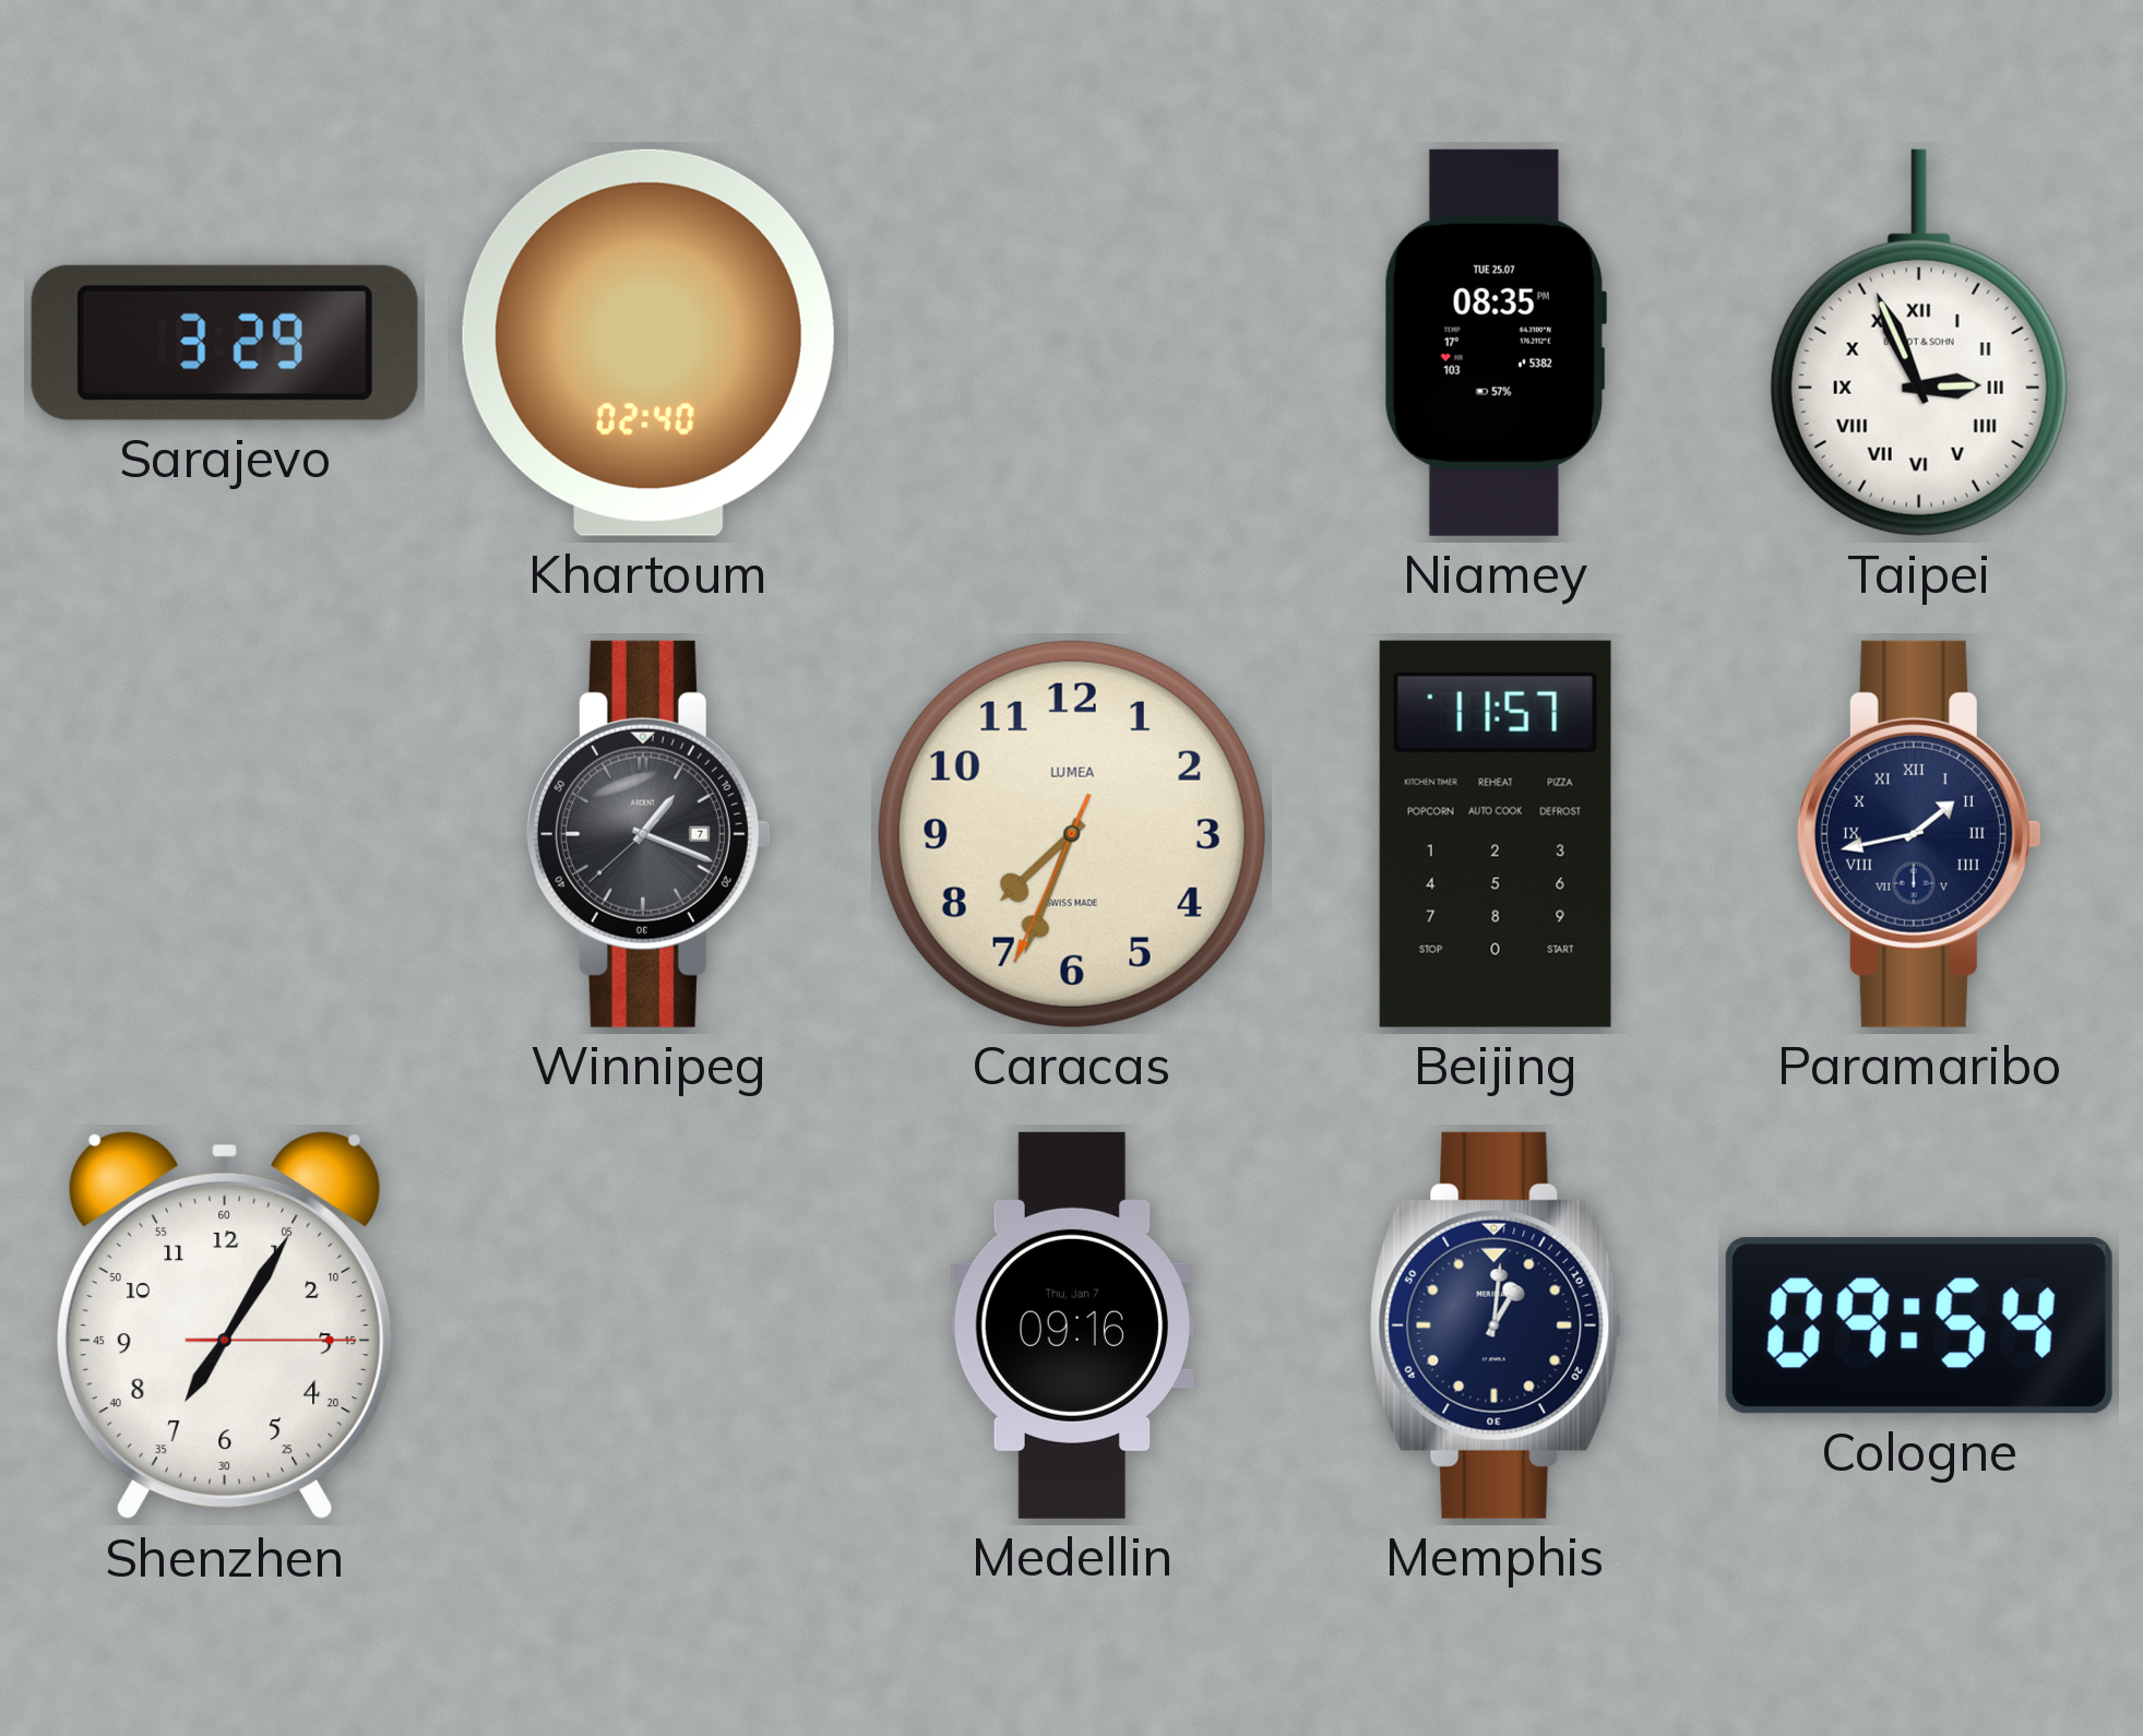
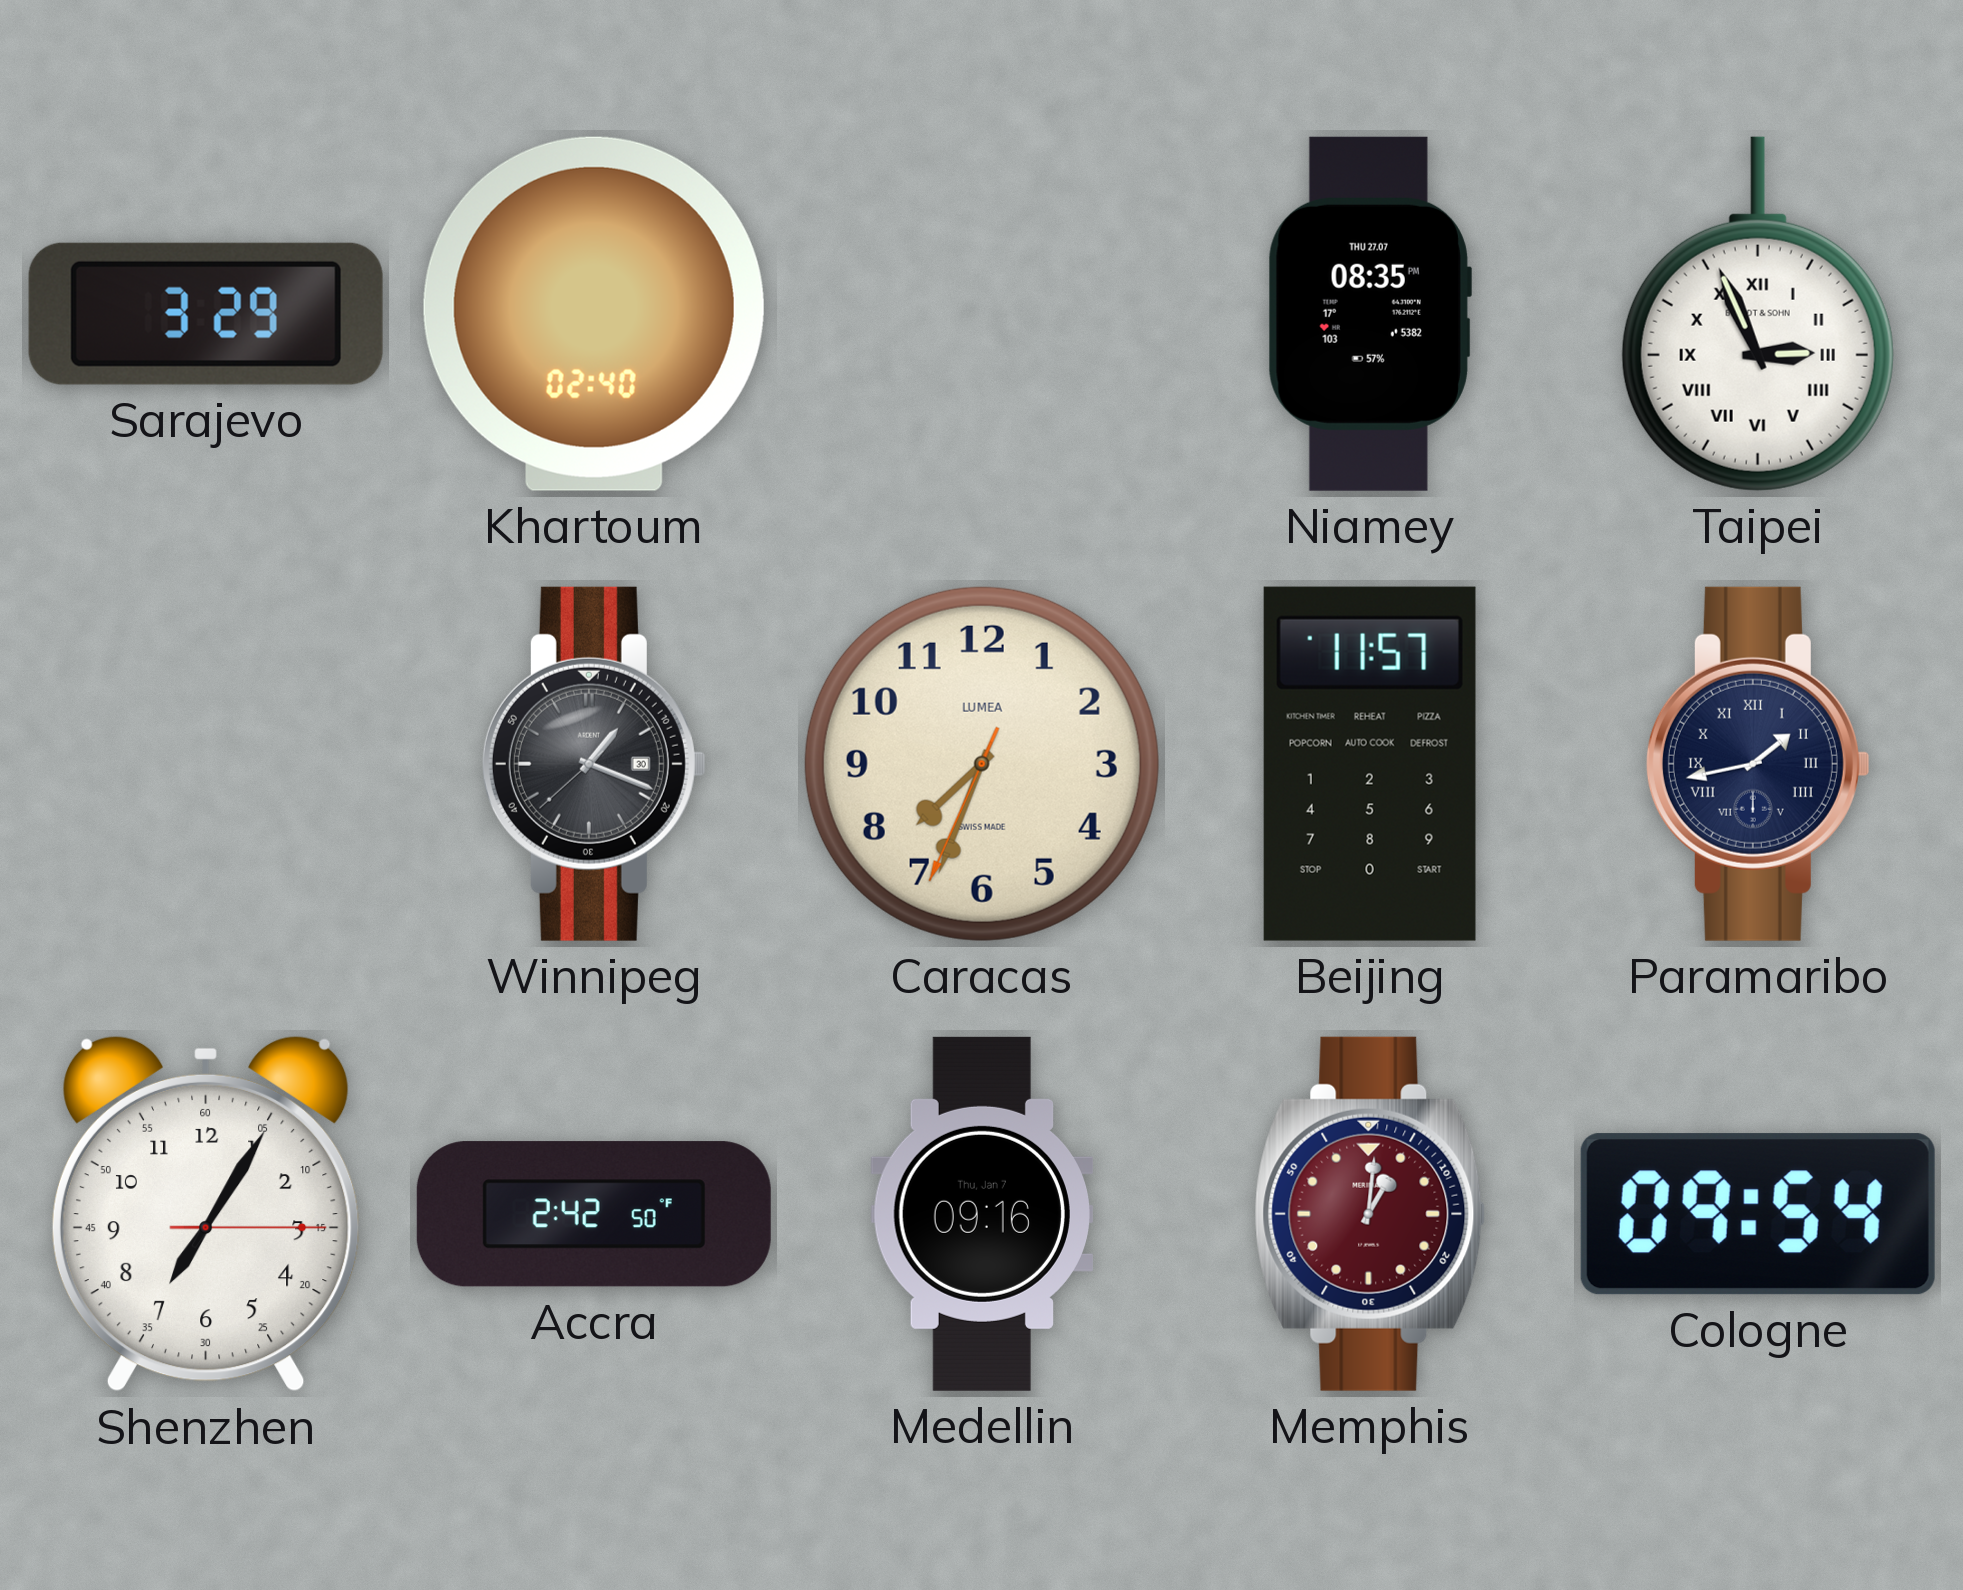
Niamey date: TUE 25.07 -> THU 27.07 (1370, 314)
Winnipeg date: 7 -> 30 (594, 764)
Accra: none -> 2:42 (594, 1214)
Memphis dial: navy -> burgundy (1370, 1214)
